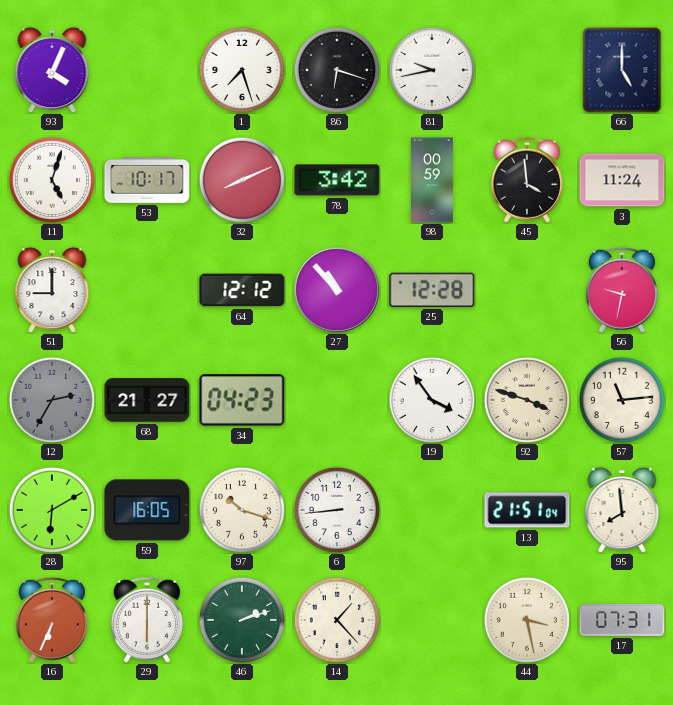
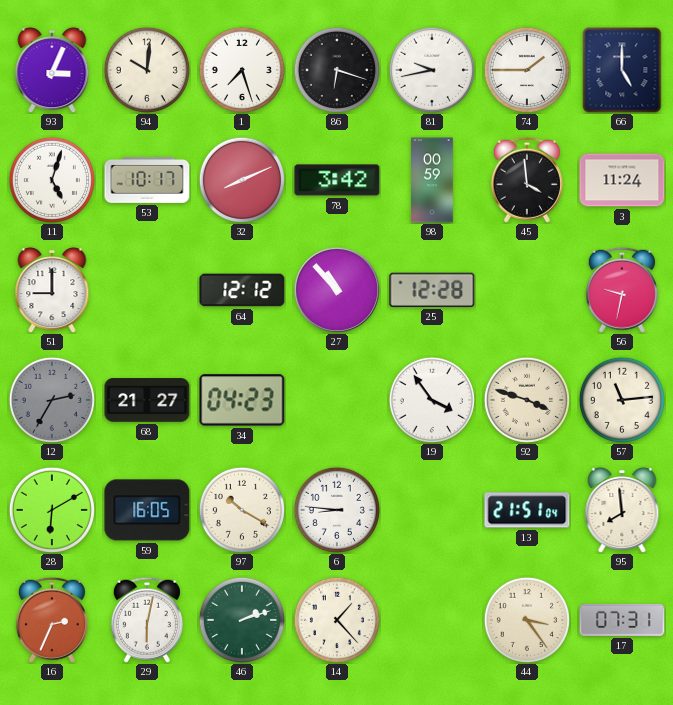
93: 4:04 -> 3:04 (52, 70)
94: none -> 10:01 (147, 70)
74: none -> 1:45 (527, 70)
97: 10:18 -> 10:20 (242, 510)
6: 8:44 -> 8:46 (337, 510)
16: 6:34 -> 2:34 (52, 620)
29: 6:00 -> 6:02 (147, 620)
44: 3:28 -> 3:24 (527, 620)
